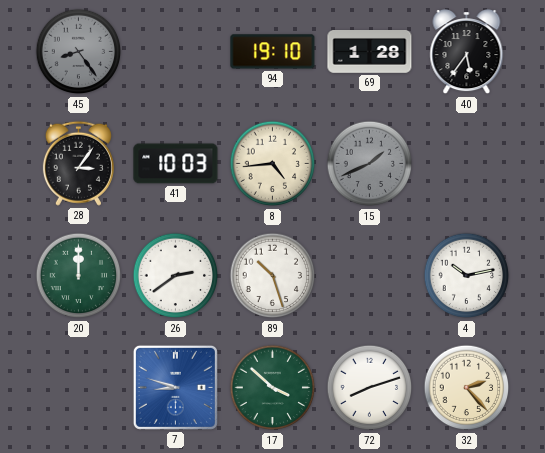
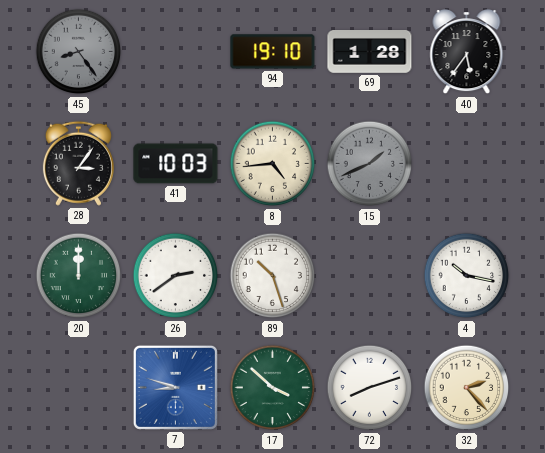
4: 10:13 -> 10:17 (467, 276)
